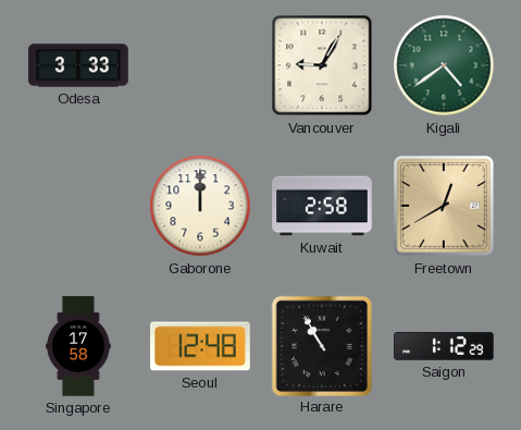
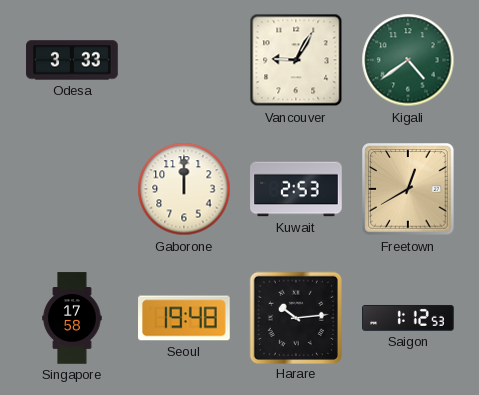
Kuwait: 2:58 -> 2:53 (296, 189)
Seoul: 12:48 -> 19:48 (184, 318)
Harare: 10:55 -> 10:14 (295, 317)
Saigon: 1:12:29 -> 1:12:53 (408, 318)
